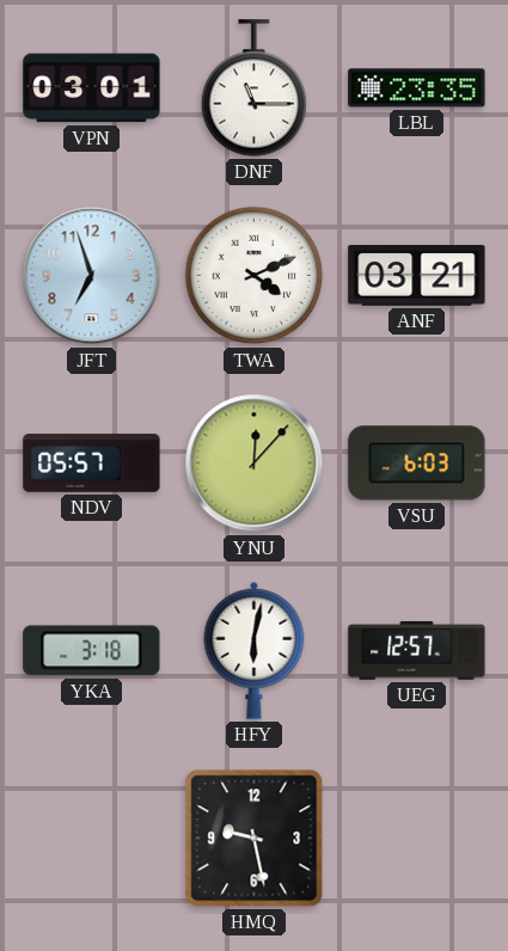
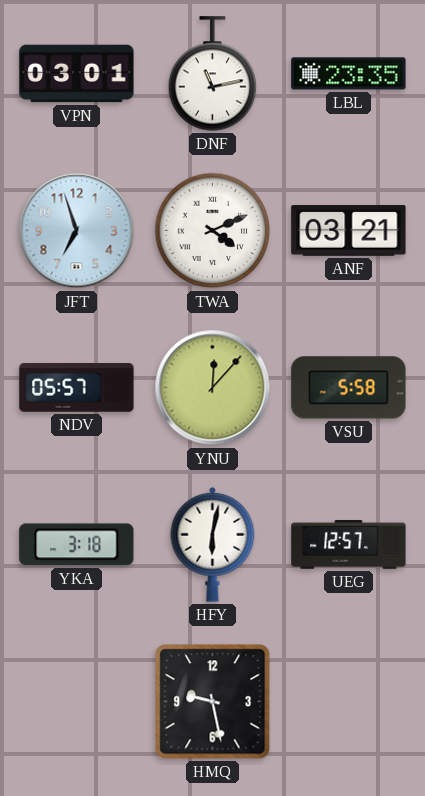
DNF: 11:15 -> 11:13 (213, 74)
VSU: 6:03 -> 5:58 (349, 388)
